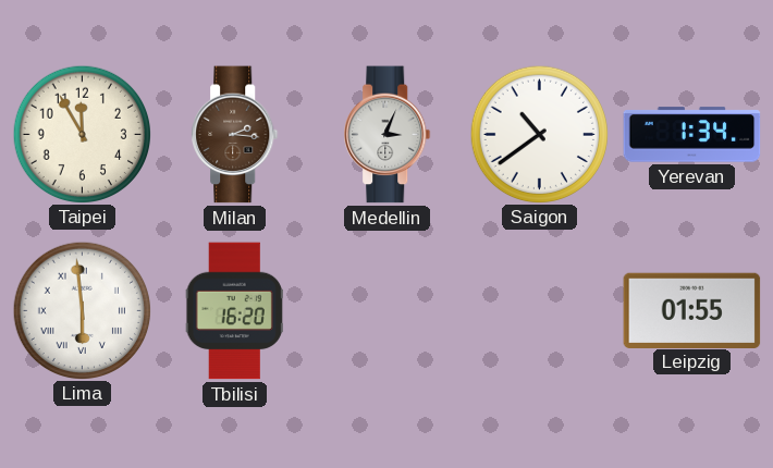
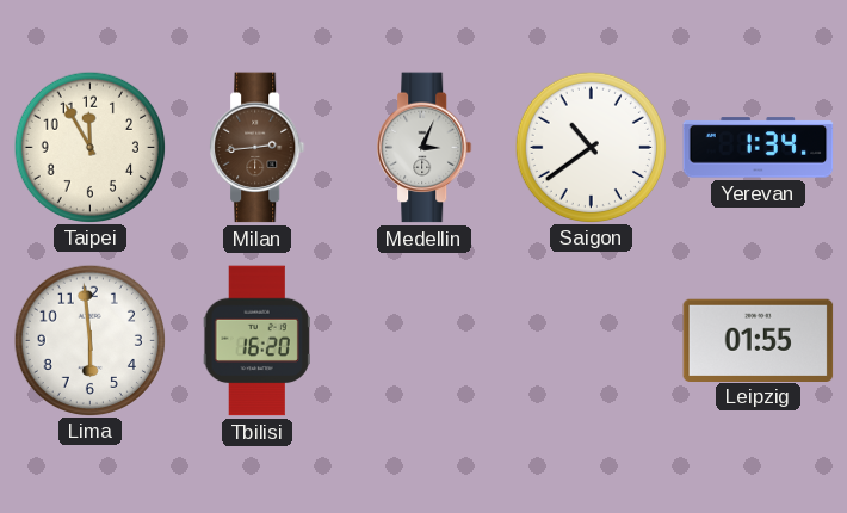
Milan: 2:16 -> 2:44 (258, 148)
Lima numerals: Roman -> Arabic (89, 340)
